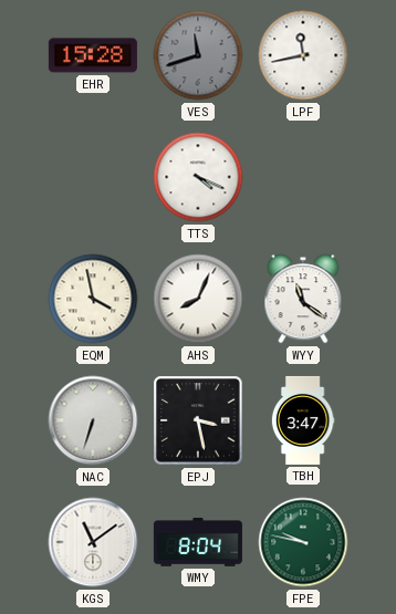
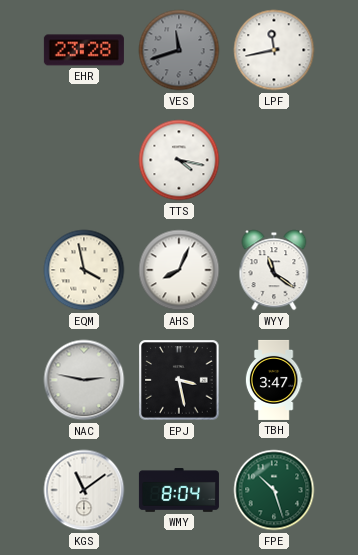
EHR: 15:28 -> 23:28 (84, 50)
TTS: 4:19 -> 4:17 (179, 160)
NAC: 6:33 -> 2:47 (84, 380)
FPE: 9:47 -> 10:27 (274, 490)
